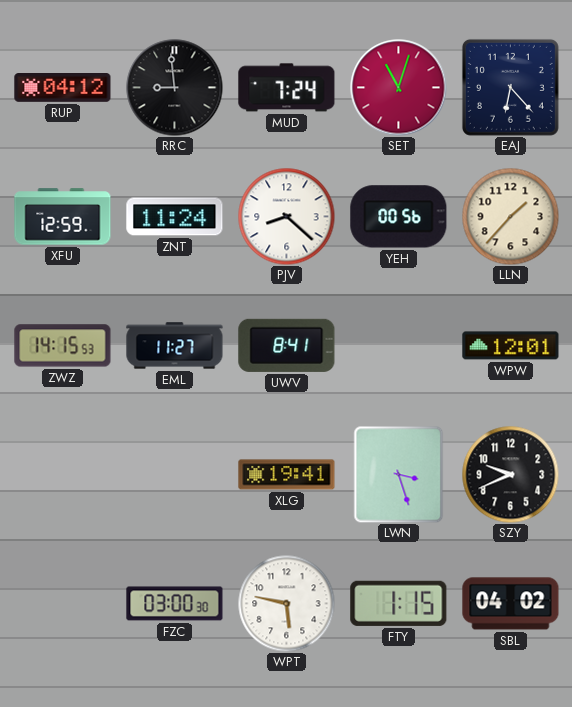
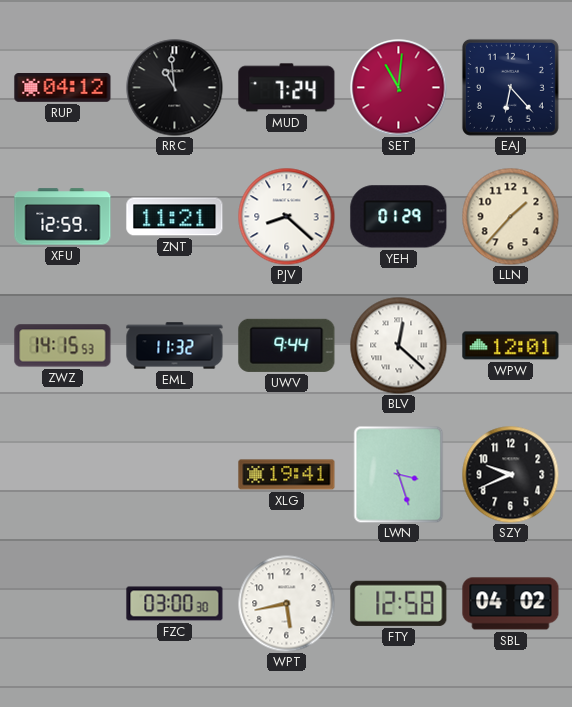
RRC: 8:59 -> 10:59 (175, 88)
SET: 11:03 -> 11:01 (399, 88)
ZNT: 11:24 -> 11:21 (175, 217)
YEH: 00:56 -> 01:29 (399, 217)
EML: 11:27 -> 11:32 (175, 346)
UWV: 8:41 -> 9:44 (287, 345)
BLV: none -> 12:22 (398, 345)
WPT: 5:47 -> 5:43 (286, 603)
FTY: 1:15 -> 12:58 (399, 603)
